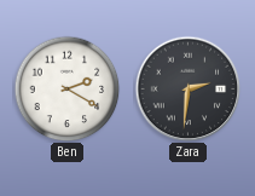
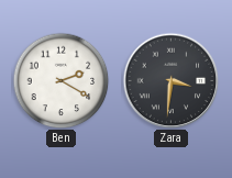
Zara: 2:31 -> 3:31 (170, 80)
